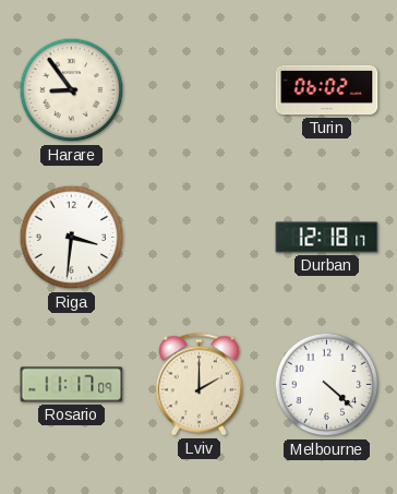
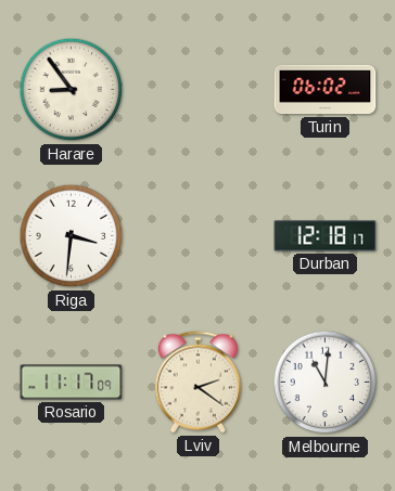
Lviv: 2:00 -> 2:21 (197, 383)
Melbourne: 4:22 -> 11:01 (326, 383)
